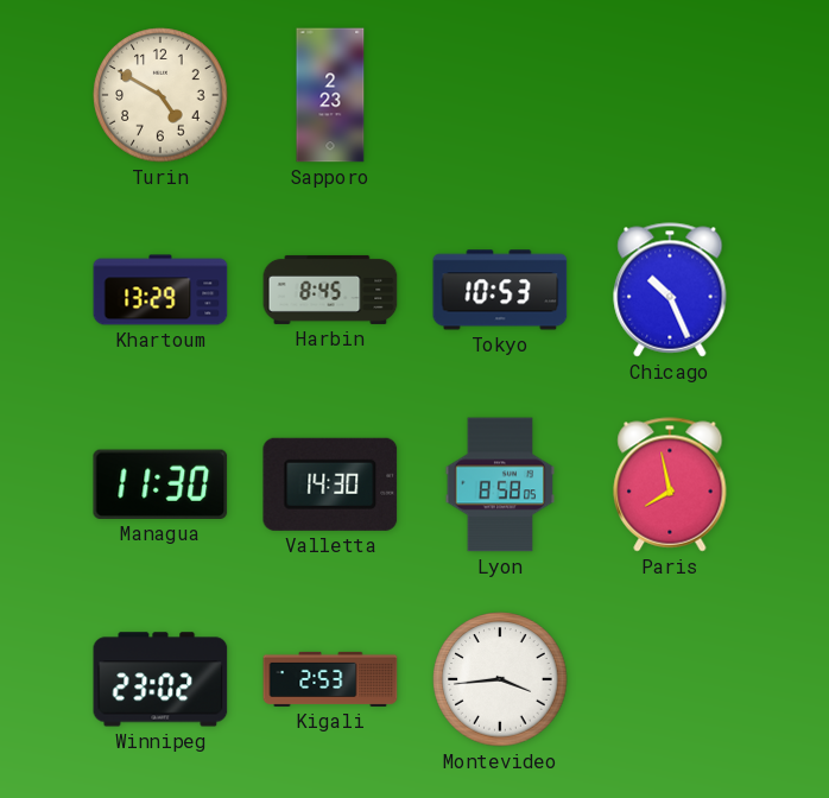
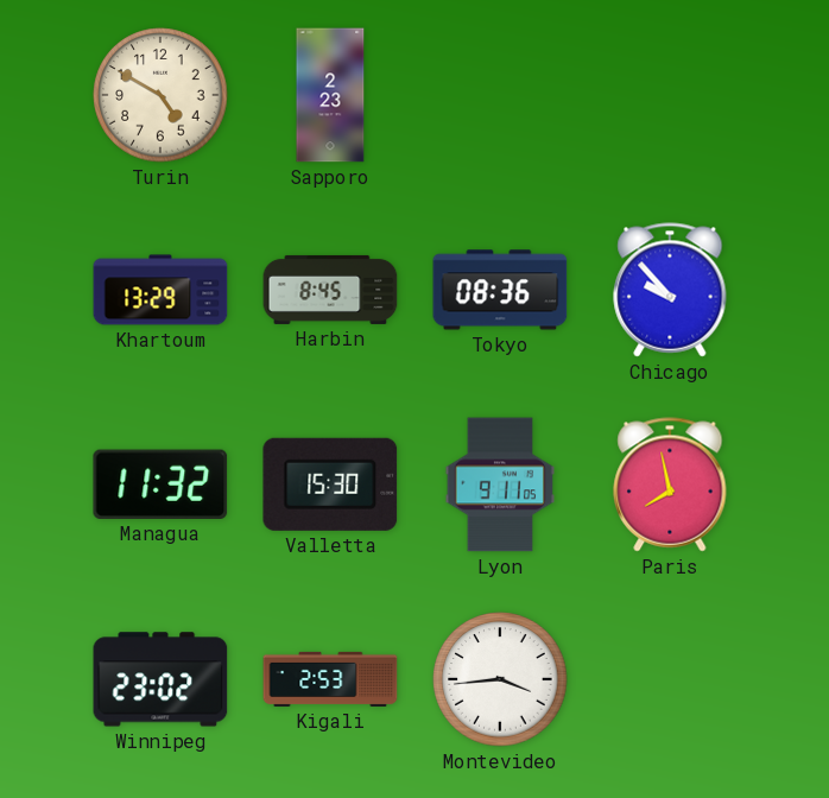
Tokyo: 10:53 -> 08:36 (500, 290)
Chicago: 10:26 -> 9:53 (670, 290)
Managua: 11:30 -> 11:32 (160, 484)
Valletta: 14:30 -> 15:30 (330, 484)
Lyon: 8:58 -> 9:11 (500, 484)
